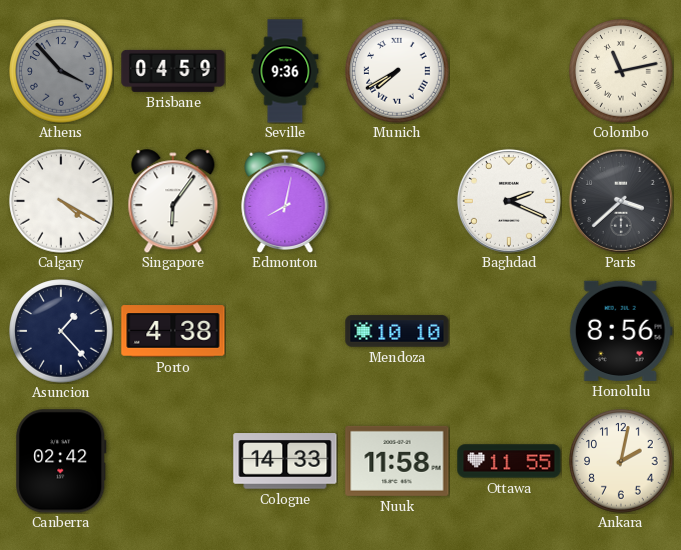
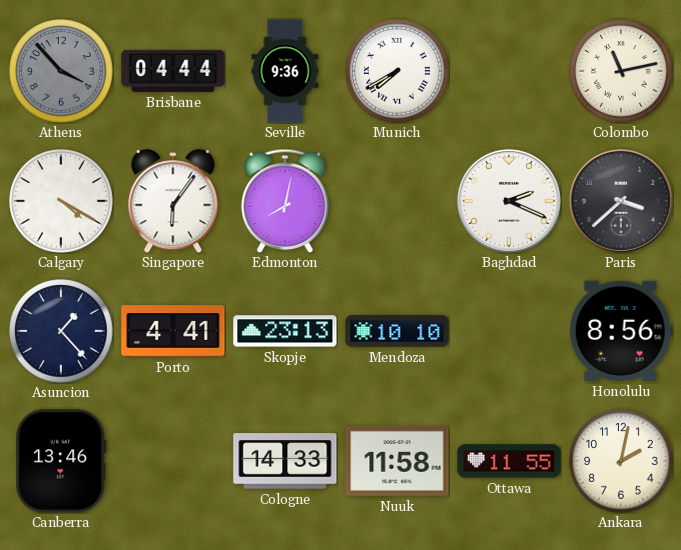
Brisbane: 04:59 -> 04:44 (173, 71)
Porto: 4:38 -> 4:41 (173, 331)
Skopje: none -> 23:13 (285, 331)
Canberra: 02:42 -> 13:46 (61, 461)
